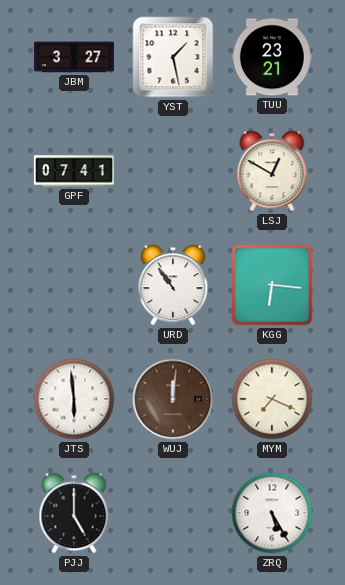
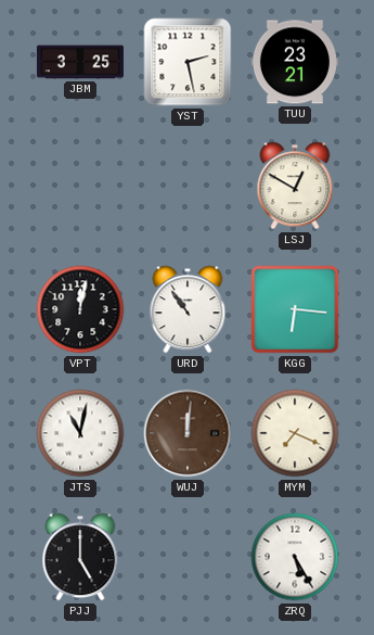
JBM: 3:27 -> 3:25 (80, 62)
YST: 1:28 -> 2:28 (188, 62)
GPF: 07:41 -> none (74, 171)
VPT: none -> 12:02 (80, 309)
JTS: 5:59 -> 11:02 (80, 433)
